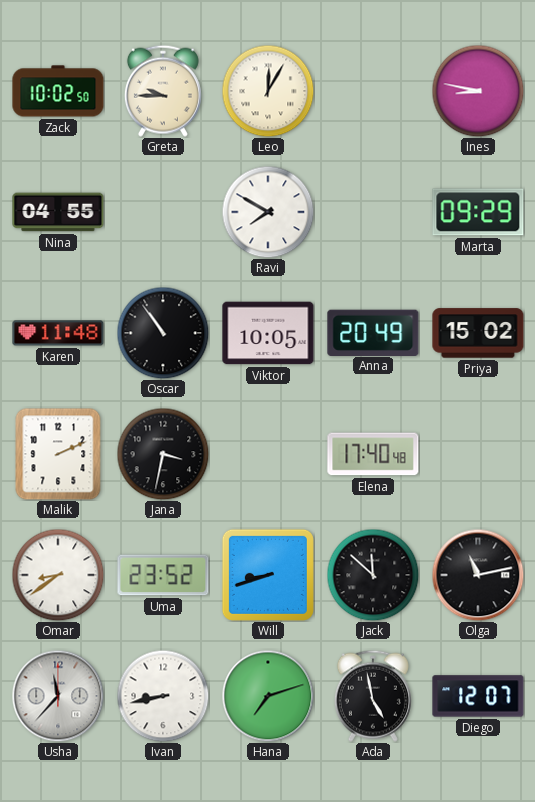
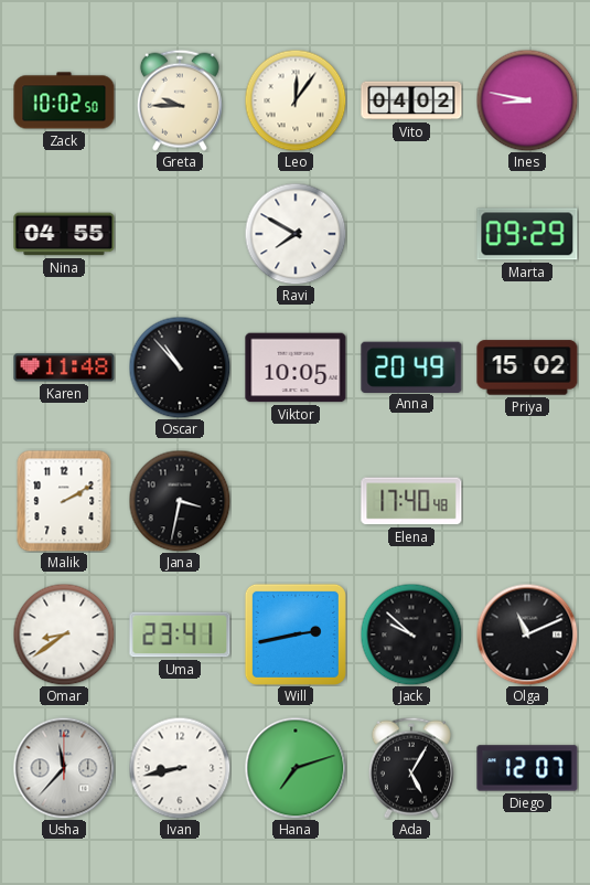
Leo: 12:05 -> 12:06 (296, 100)
Vito: none -> 04:02 (411, 100)
Oscar: 10:54 -> 10:53 (180, 367)
Malik: 2:11 -> 2:10 (64, 501)
Uma: 23:52 -> 23:41 (180, 635)
Will: 8:42 -> 2:43 (296, 635)
Jack: 11:52 -> 9:52 (411, 635)
Olga: 11:13 -> 11:11 (527, 635)
Ada: 4:58 -> 5:05 (411, 768)
